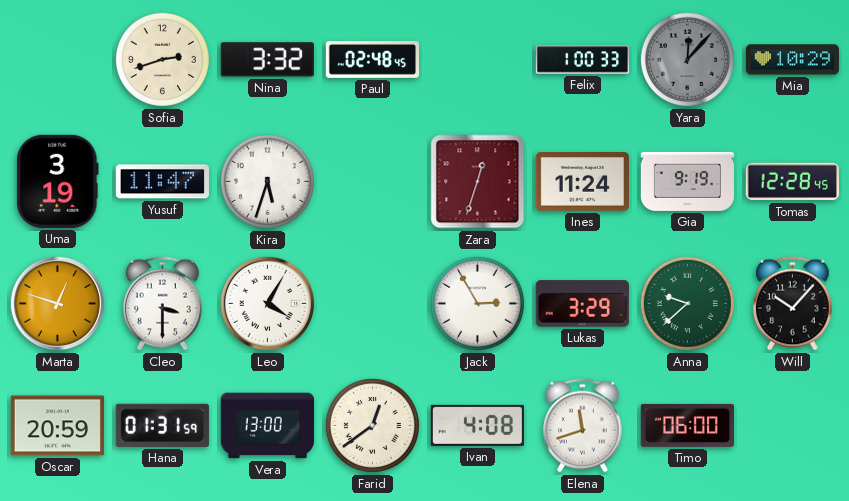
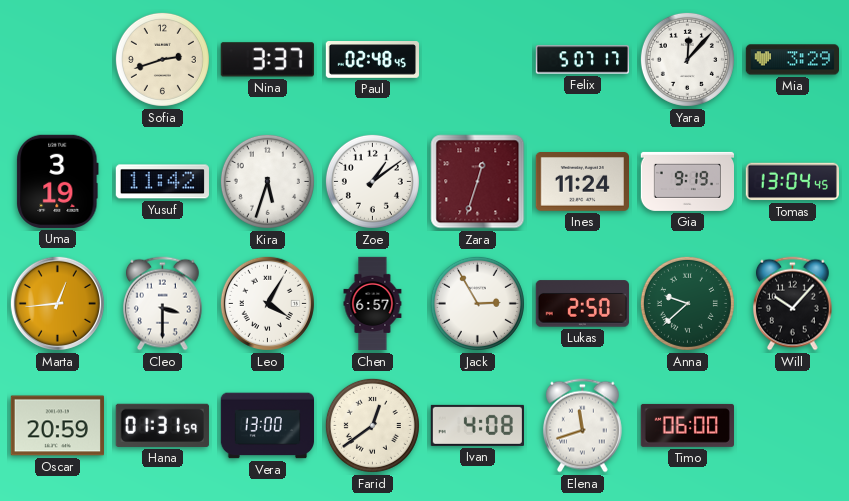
Nina: 3:32 -> 3:37 (267, 60)
Felix: 1:00 -> 5:07 (583, 60)
Yara dial: grey -> white (687, 59)
Mia: 10:29 -> 3:29 (792, 60)
Yusuf: 11:47 -> 11:42 (162, 182)
Zoe: none -> 1:09 (372, 181)
Tomas: 12:28 -> 13:04 (792, 182)
Marta: 12:48 -> 12:44 (57, 303)
Chen: none -> 6:57 (373, 304)
Lukas: 3:29 -> 2:50 (582, 304)
